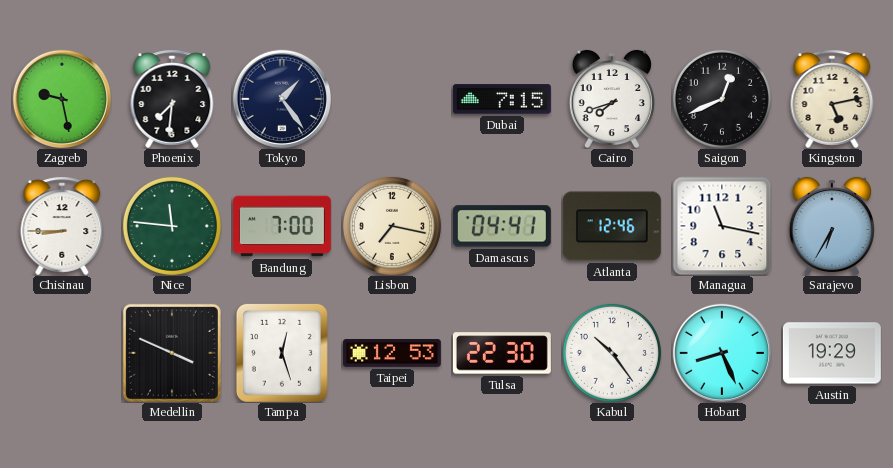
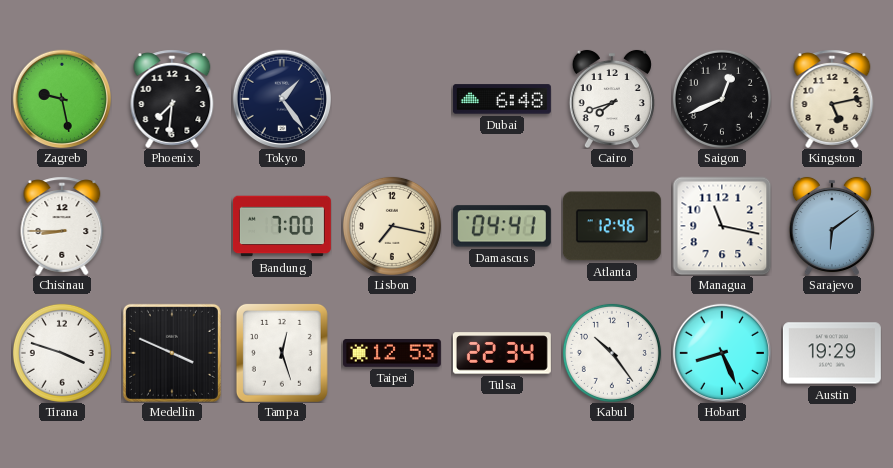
Dubai: 7:15 -> 6:48 (502, 99)
Nice: 11:46 -> none (172, 226)
Sarajevo: 6:35 -> 6:09 (832, 226)
Tirana: none -> 3:48 (62, 353)
Tulsa: 22:30 -> 22:34 (502, 353)
